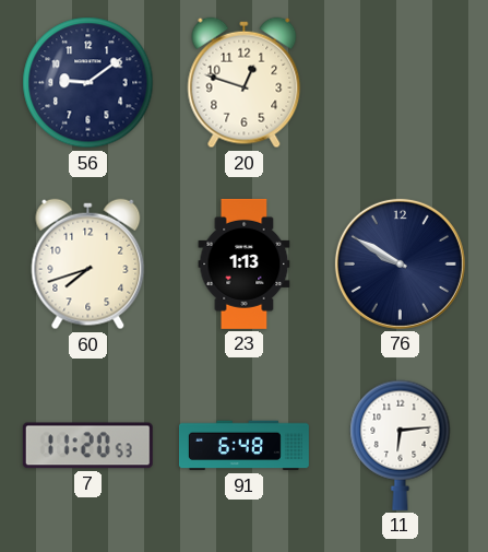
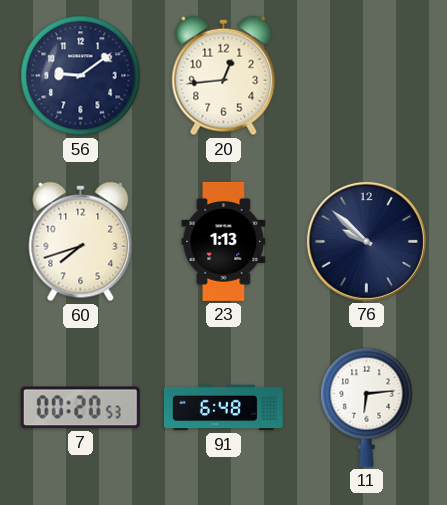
20: 12:48 -> 12:44 (224, 76)
76: 9:50 -> 9:52 (366, 241)
7: 11:20 -> 00:20 (80, 408)
